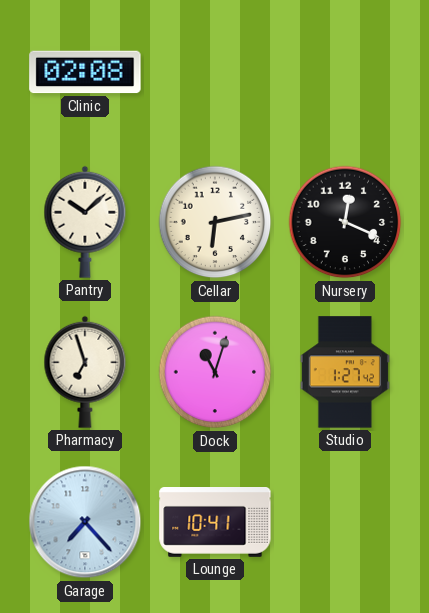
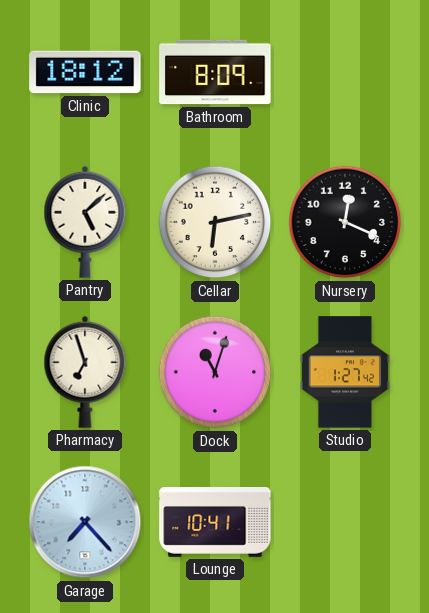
Clinic: 02:08 -> 18:12 (85, 72)
Bathroom: none -> 8:09 (215, 72)
Pantry: 10:08 -> 5:08 (85, 222)
